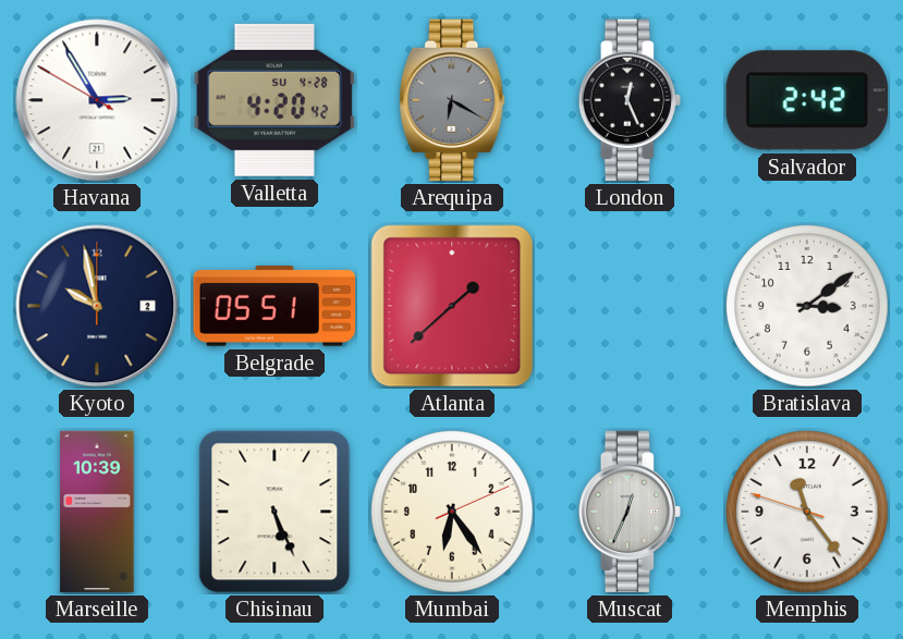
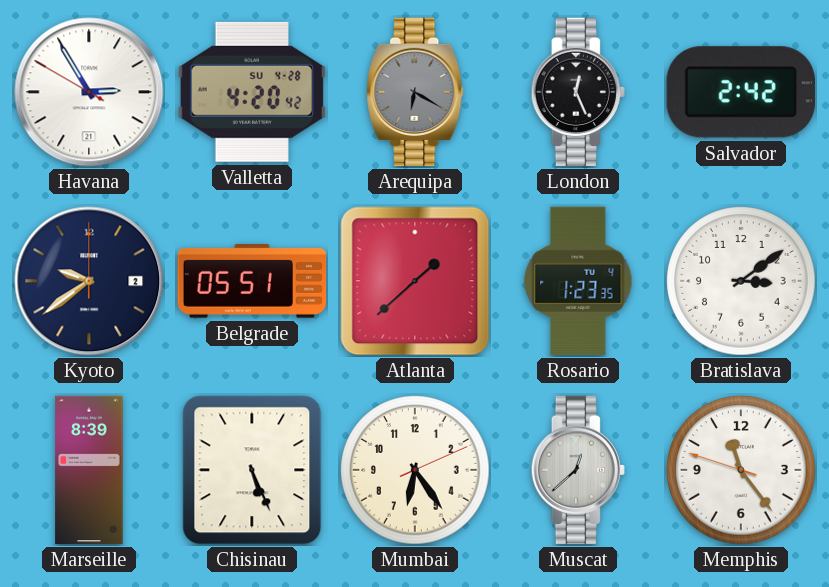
Kyoto: 9:58 -> 9:39 (89, 281)
Rosario: none -> 1:23 (578, 281)
Marseille: 10:39 -> 8:39 (89, 470)
Muscat: 12:34 -> 12:38 (578, 470)
